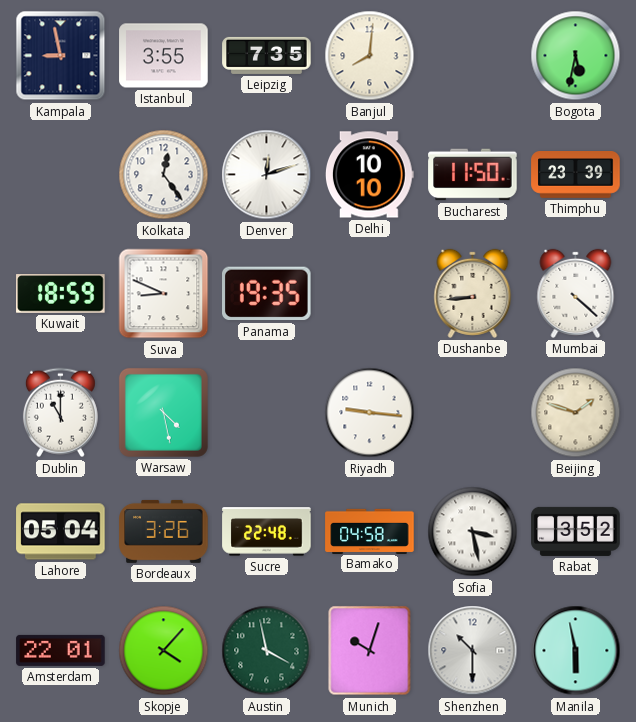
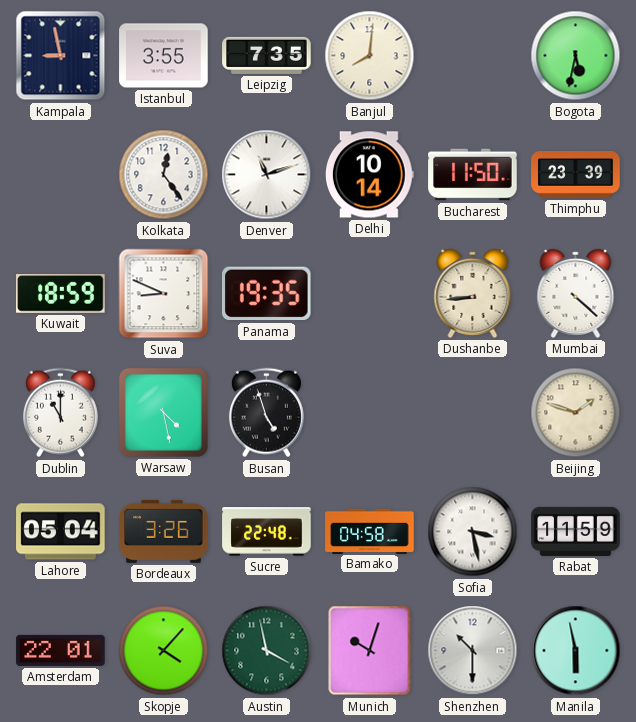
Denver: 12:12 -> 11:12 (267, 175)
Delhi: 10:10 -> 10:14 (369, 175)
Busan: none -> 4:57 (266, 413)
Riyadh: 9:16 -> none (370, 413)
Rabat: 3:52 -> 11:59 (576, 531)
